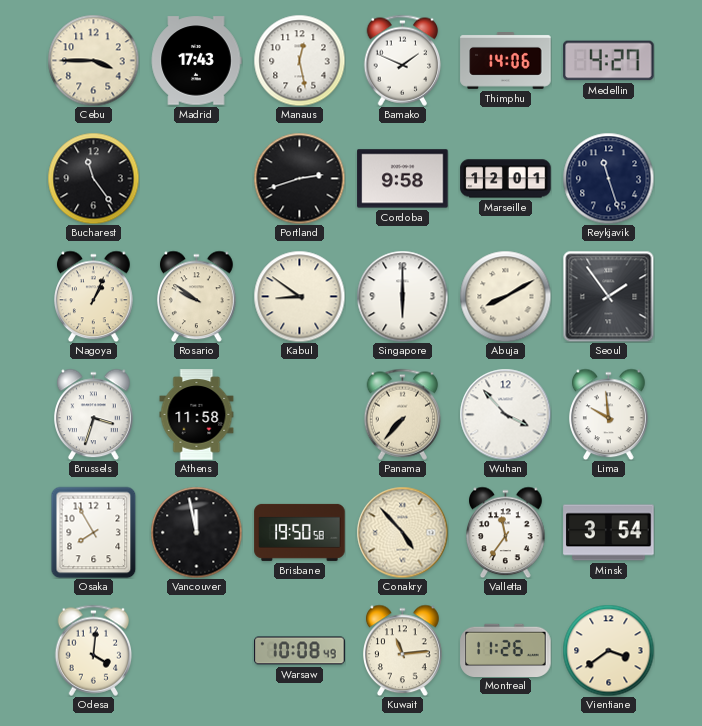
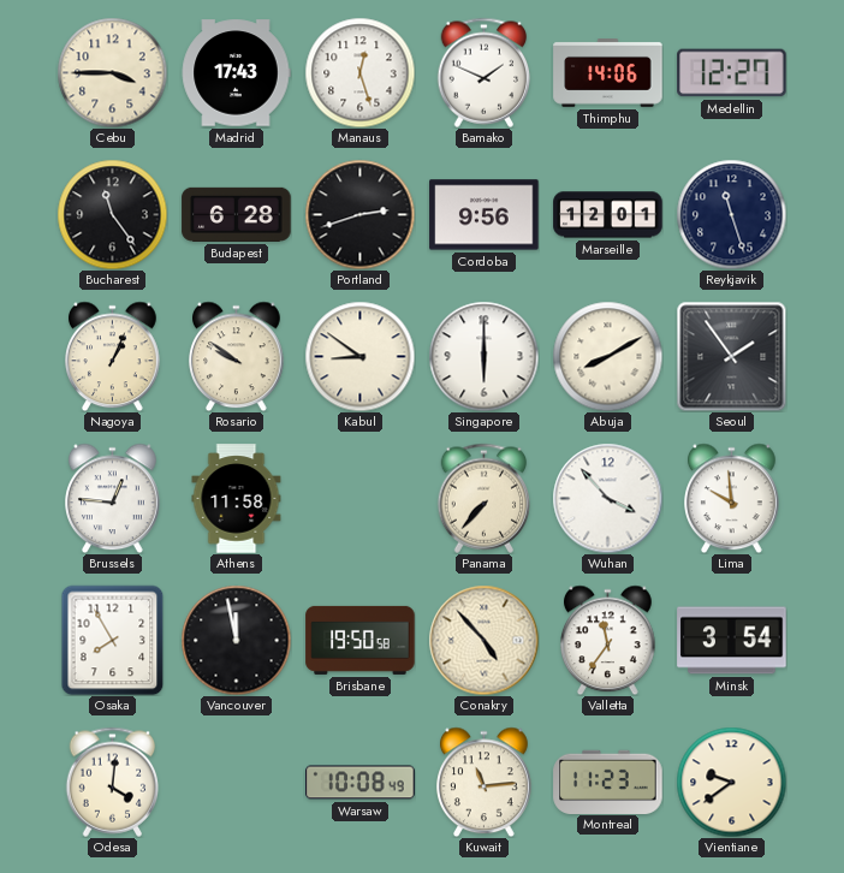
Manaus: 12:28 -> 12:27 (359, 72)
Medellin: 4:27 -> 12:27 (732, 73)
Budapest: none -> 6:28 (237, 214)
Cordoba: 9:58 -> 9:56 (485, 215)
Brussels: 3:33 -> 12:46 (113, 498)
Montreal: 11:26 -> 11:23 (608, 782)
Vientiane: 3:39 -> 9:39 (731, 782)
